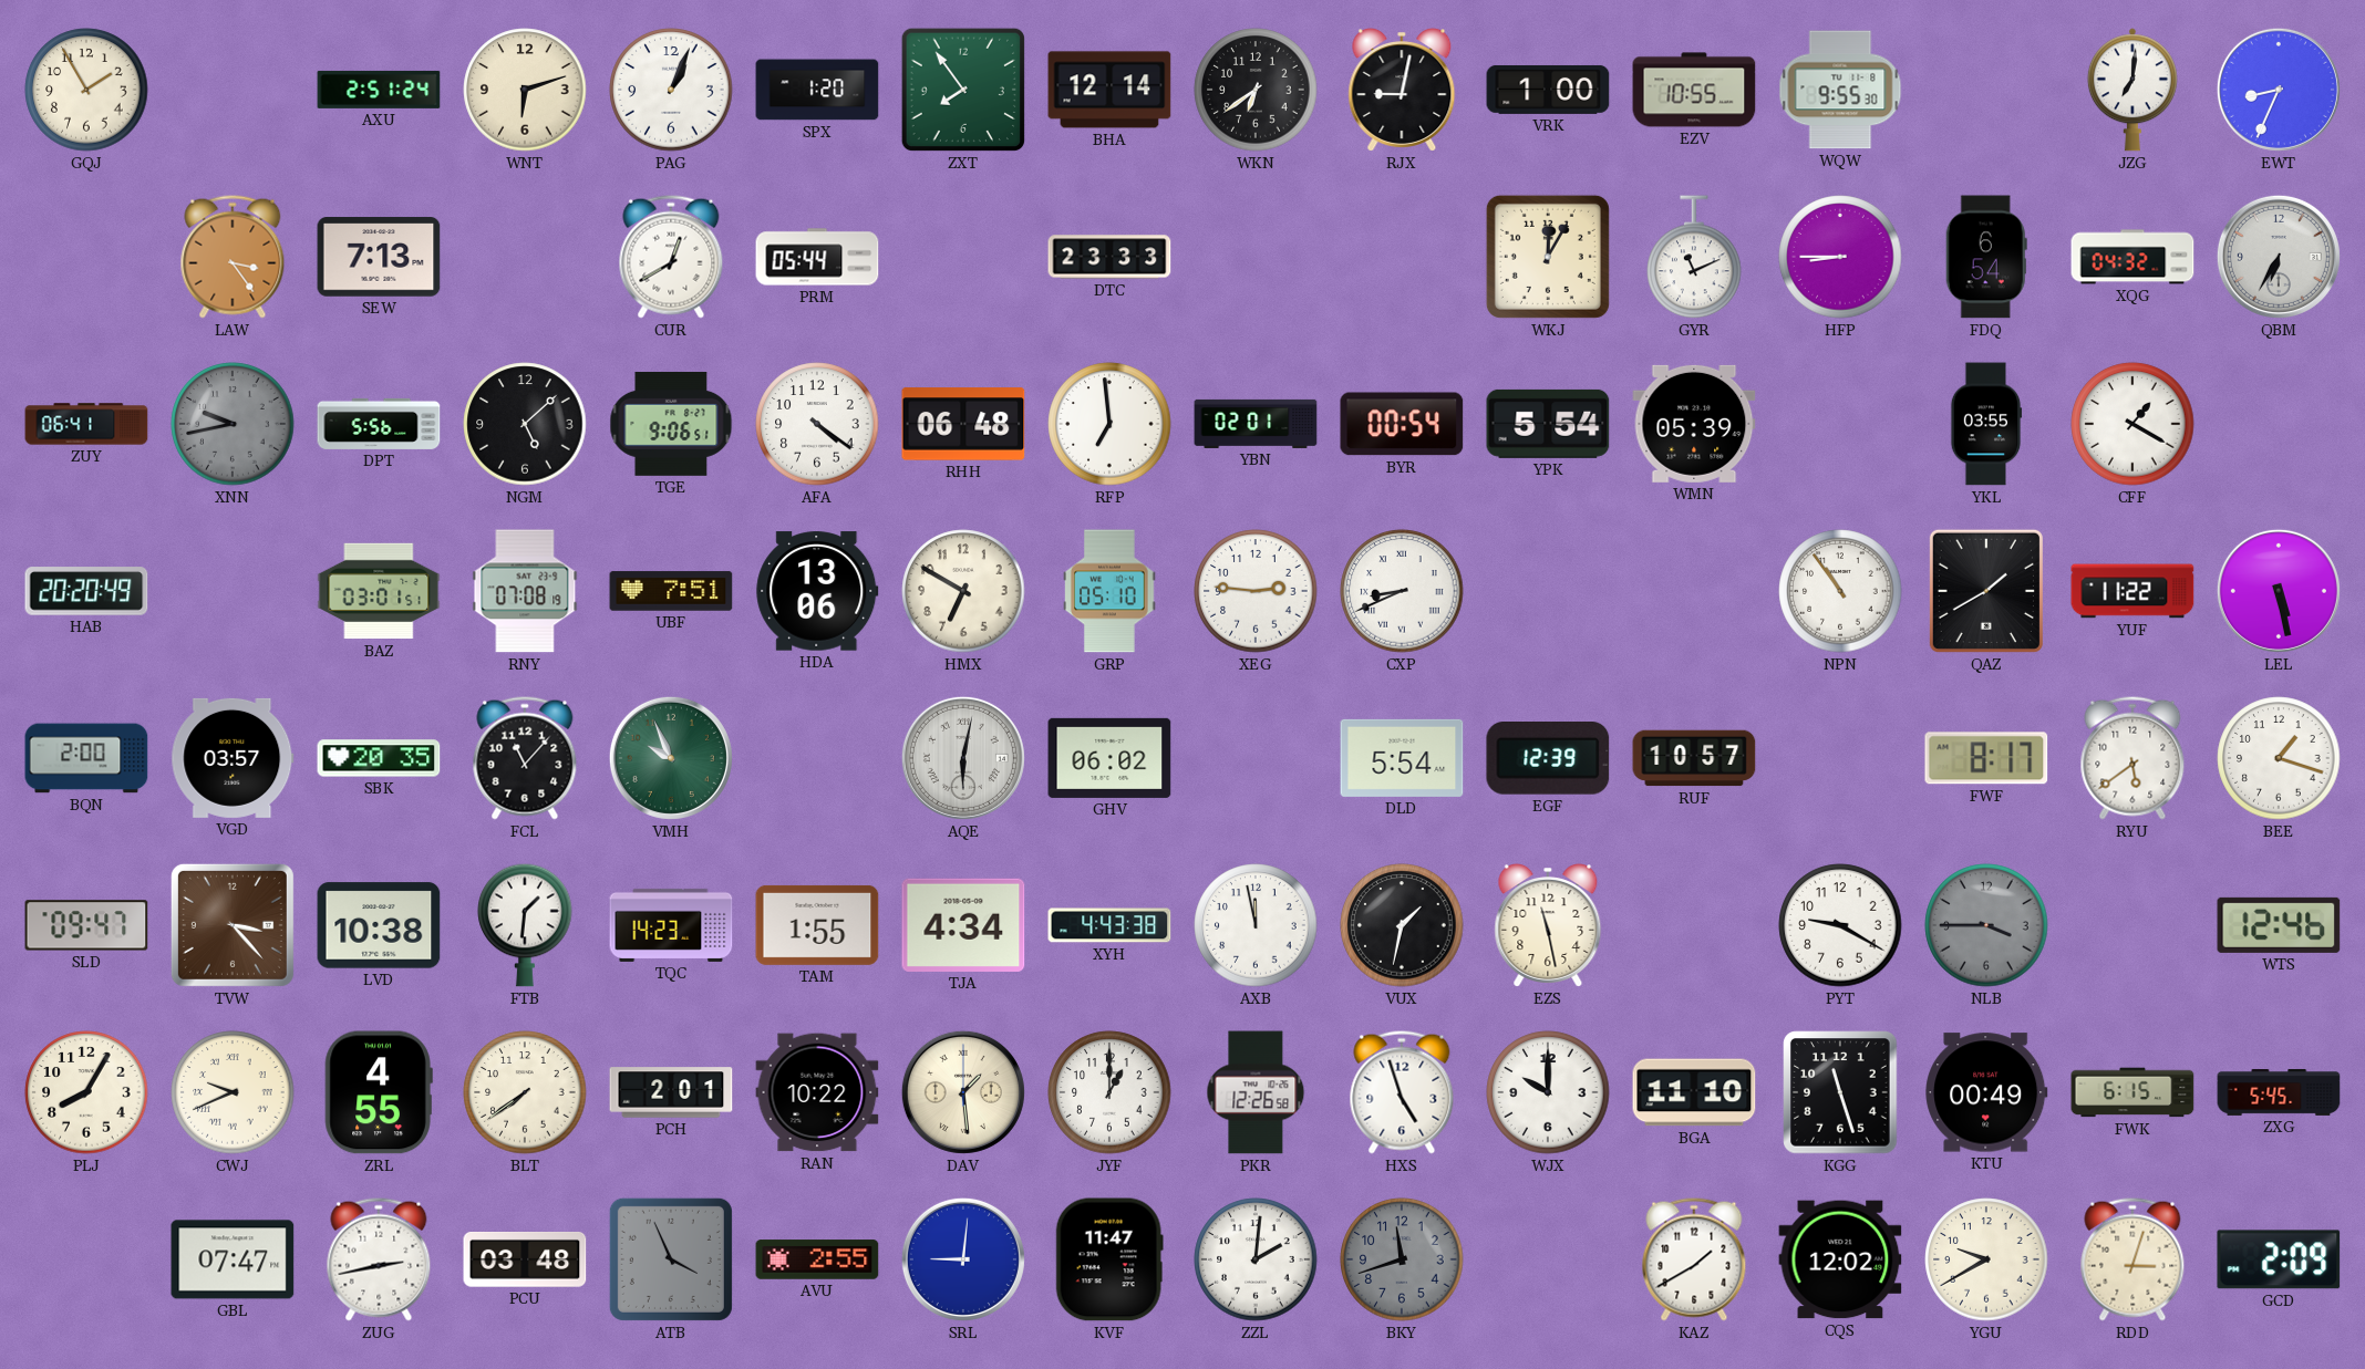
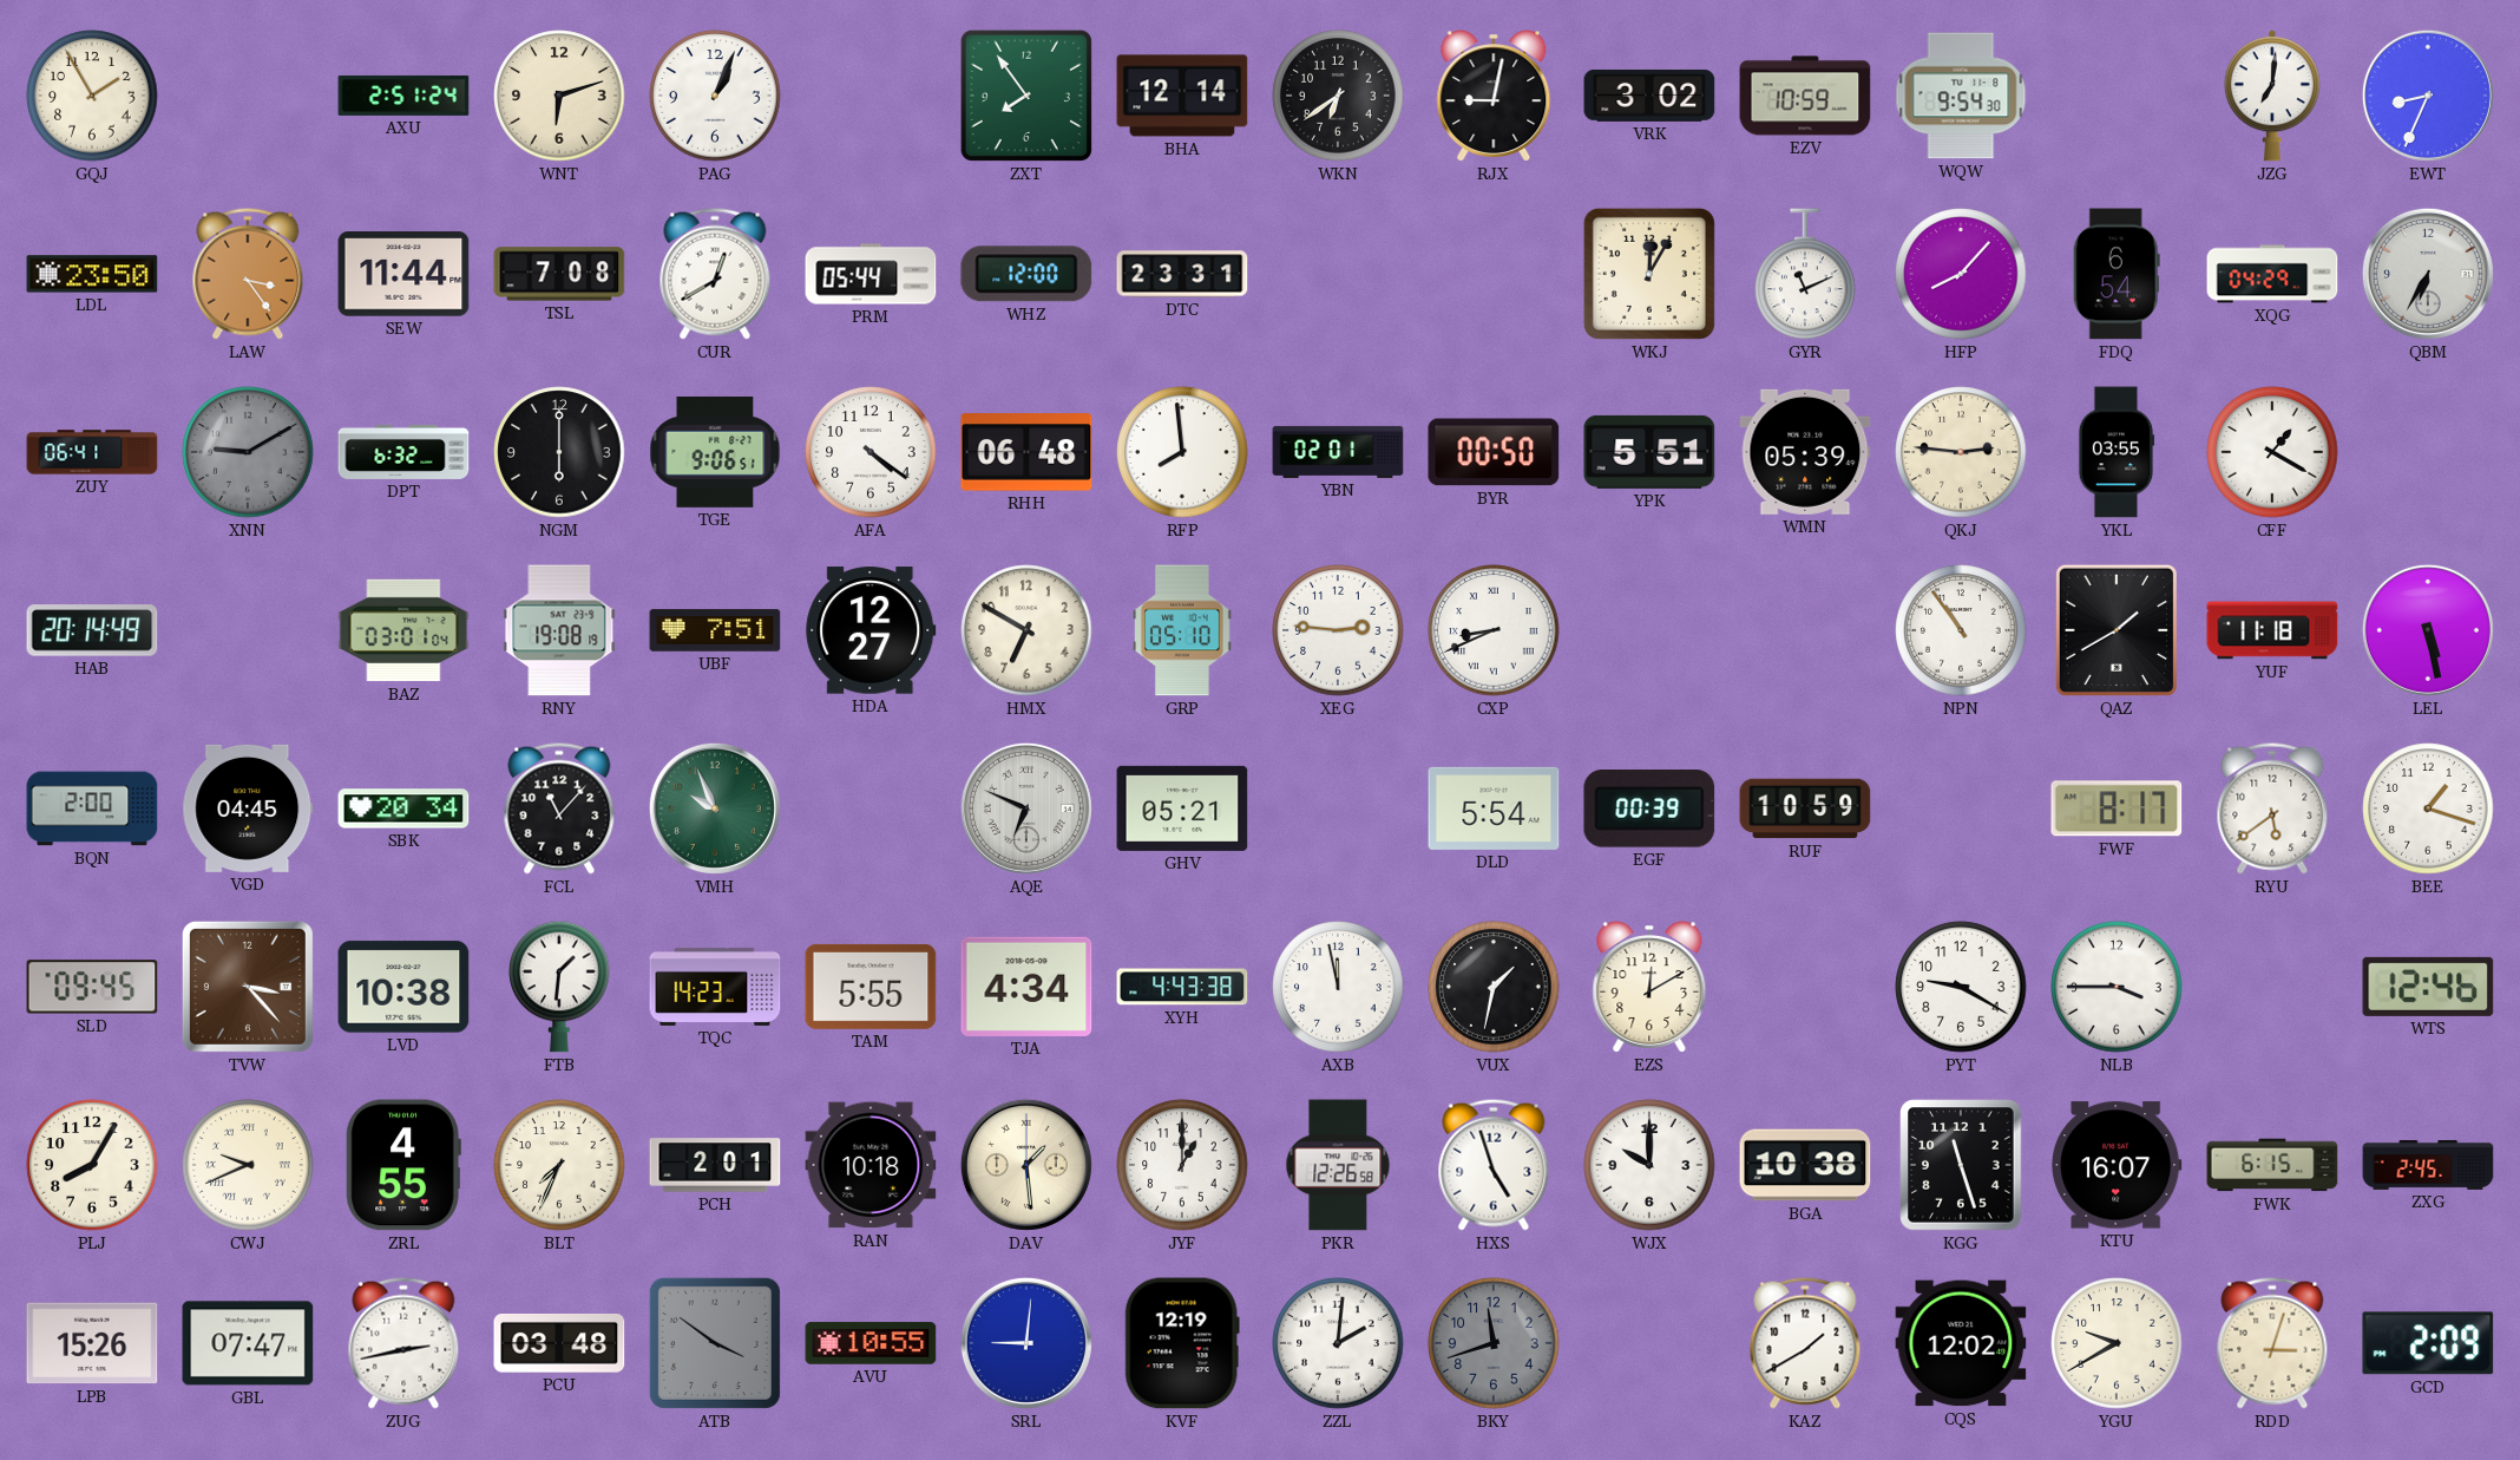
SPX: 1:20 -> none (817, 90)
VRK: 1:00 -> 3:02 (1649, 96)
EZV: 10:55 -> 10:59 (1805, 96)
WQW: 9:55 -> 9:54 (1961, 96)
LDL: none -> 23:50 (92, 274)
SEW: 7:13 -> 11:44 (403, 274)
TSL: none -> 7:08 (559, 274)
WHZ: none -> 12:00 (1026, 274)
DTC: 23:33 -> 23:31 (1182, 274)
HFP: 8:45 -> 8:07 (1961, 274)
XQG: 04:32 -> 04:29 (2272, 274)
XNN: 9:43 -> 9:10 (248, 452)
DPT: 5:56 -> 6:32 (403, 452)
NGM: 5:08 -> 6:00 (559, 452)
RFP: 6:59 -> 7:59 (1182, 452)
BYR: 00:54 -> 00:50 (1494, 452)
YPK: 5:54 -> 5:51 (1649, 452)
QKJ: none -> 2:46 (1961, 452)
HAB: 20:20 -> 20:14 (92, 630)
BAZ: 03:01:51 -> 03:01:04 (403, 630)
RNY: 07:08 -> 19:08 (559, 630)
HDA: 13:06 -> 12:27 (871, 630)
YUF: 11:22 -> 11:18 (2272, 630)
VGD: 03:57 -> 04:45 (248, 808)
SBK: 20:35 -> 20:34 (403, 808)
AQE: 6:02 -> 6:49 (1026, 808)
GHV: 06:02 -> 05:21 (1182, 808)
EGF: 12:39 -> 00:39 (1649, 810)
RUF: 10:57 -> 10:59 (1805, 808)
SLD: 09:47 -> 09:45 (92, 987)
TAM: 1:55 -> 5:55 (871, 987)
EZS: 11:28 -> 12:10 (1649, 988)
NLB dial: grey -> white (2117, 987)
BLT: 7:39 -> 7:34 (559, 1165)
RAN: 10:22 -> 10:18 (871, 1165)
BGA: 11:10 -> 10:38 (1805, 1165)
KTU: 00:49 -> 16:07 (2117, 1165)
ZXG: 5:45 -> 2:45 (2428, 1165)
LPB: none -> 15:26 (92, 1343)
ATB: 3:56 -> 3:51 (715, 1343)
AVU: 2:55 -> 10:55 (871, 1343)
KVF: 11:47 -> 12:19 (1182, 1343)
